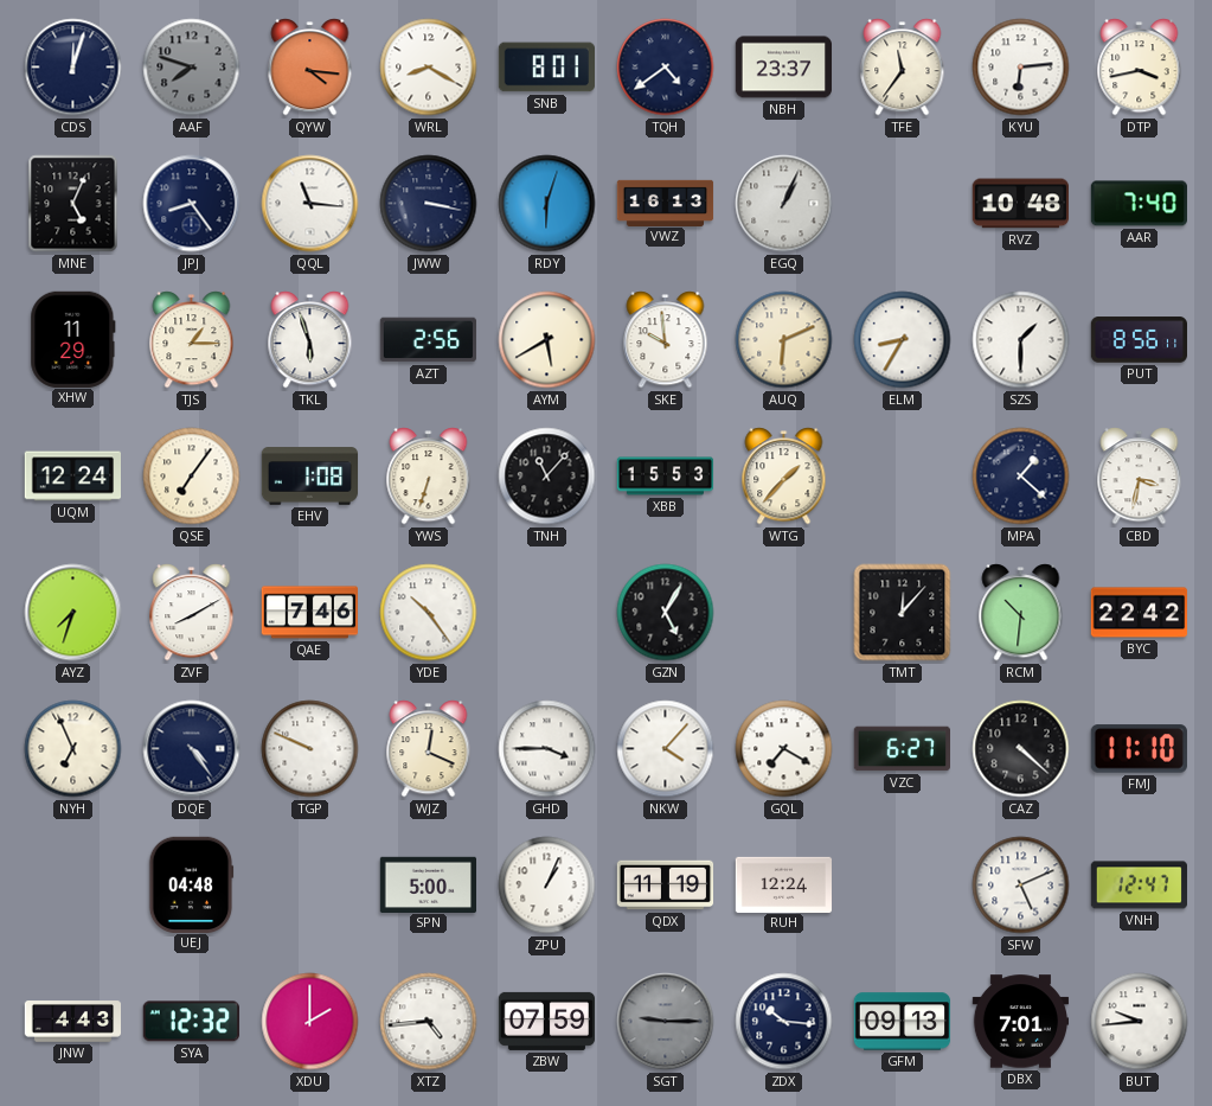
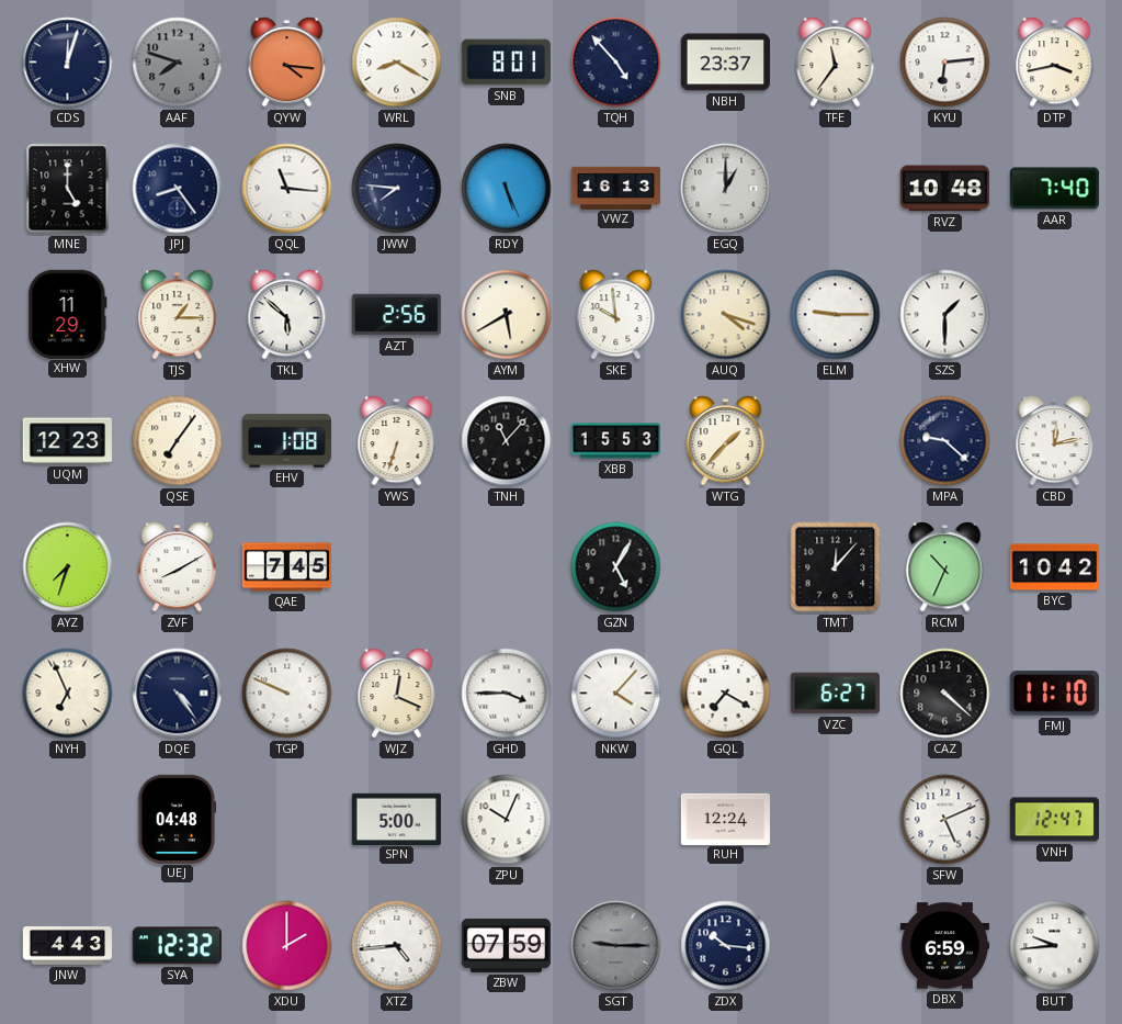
TQH: 4:39 -> 4:53 (616, 63)
MNE: 5:04 -> 5:00 (68, 189)
JWW: 3:17 -> 7:46 (397, 189)
RDY: 6:03 -> 5:26 (507, 189)
EGQ: 1:04 -> 1:00 (726, 189)
TKL: 5:57 -> 5:52 (287, 315)
AUQ: 6:11 -> 4:18 (726, 315)
ELM: 8:35 -> 9:15 (836, 315)
PUT: 8:56 -> none (1140, 340)
UQM: 12:24 -> 12:23 (67, 441)
MPA: 1:22 -> 9:22 (945, 441)
CBD: 3:32 -> 12:13 (1055, 441)
QAE: 7:46 -> 7:45 (286, 567)
YDE: 10:24 -> none (429, 613)
RCM: 10:31 -> 10:34 (945, 567)
BYC: 22:42 -> 10:42 (1055, 567)
ZPU: 1:04 -> 10:04 (507, 820)
QDX: 11:19 -> none (666, 886)
GFM: 09:13 -> none (903, 1022)
DBX: 7:01 -> 6:59 (945, 946)
